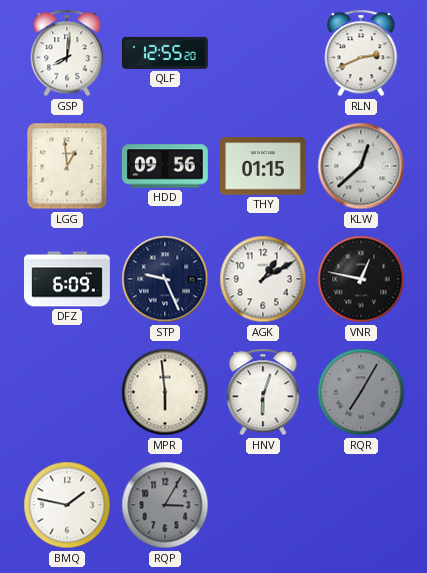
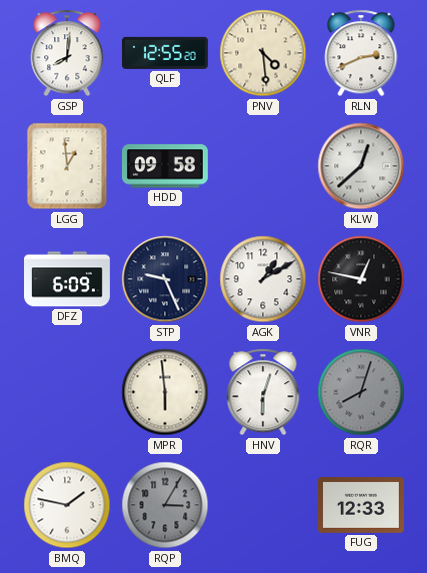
PNV: none -> 4:29 (263, 53)
HDD: 09:56 -> 09:58 (165, 166)
THY: 01:15 -> none (263, 166)
RQR: 7:05 -> 8:03 (361, 392)
FUG: none -> 12:33 (362, 506)
